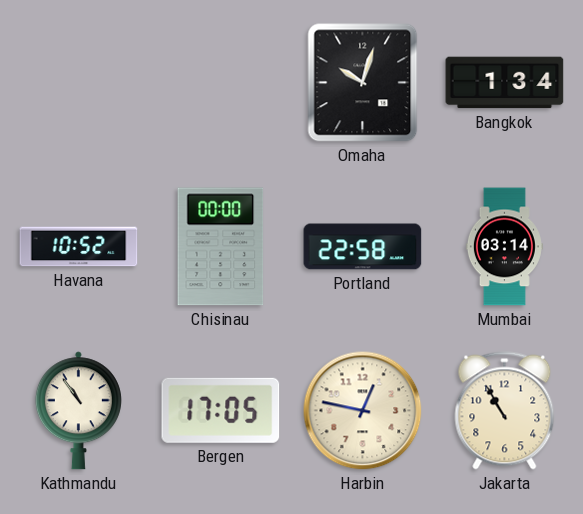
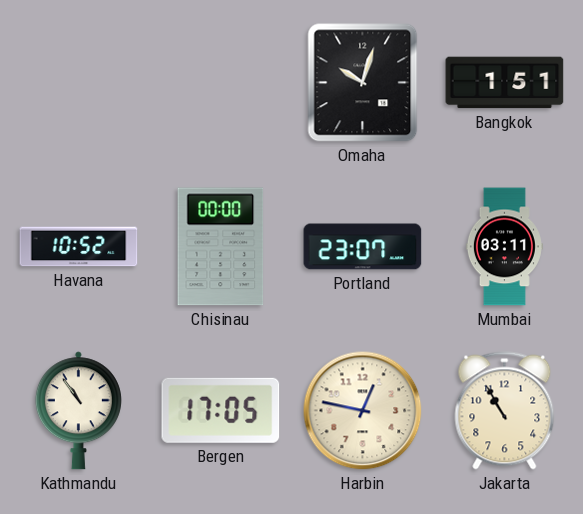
Bangkok: 1:34 -> 1:51 (505, 83)
Portland: 22:58 -> 23:07 (363, 247)
Mumbai: 03:14 -> 03:11 (504, 247)
